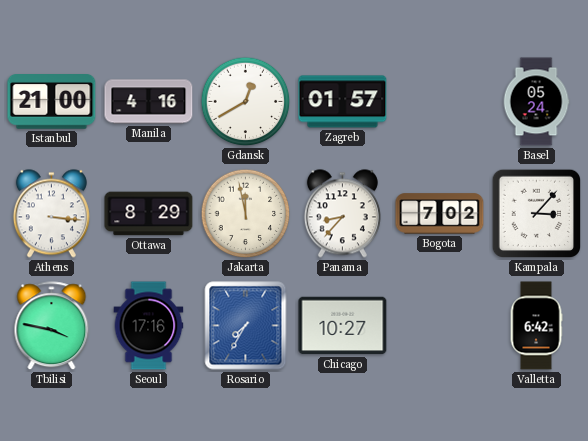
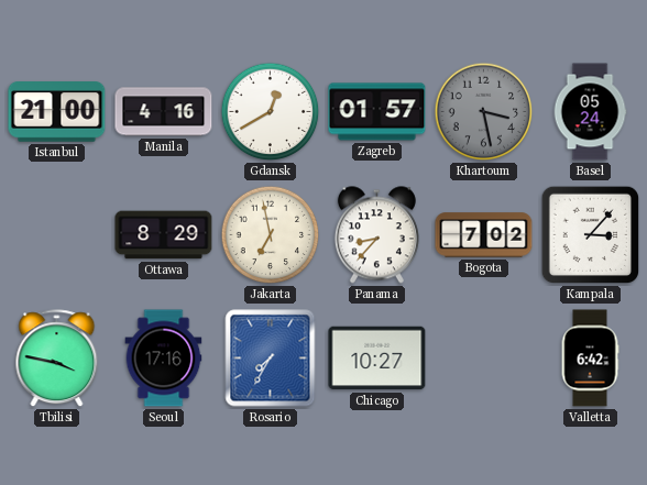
Khartoum: none -> 3:28 (484, 112)
Athens: 3:16 -> none (51, 214)
Jakarta: 11:58 -> 6:58 (271, 235)
